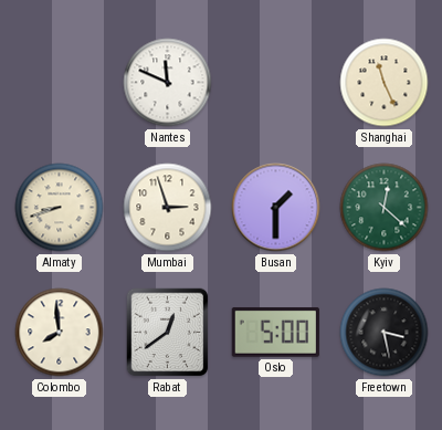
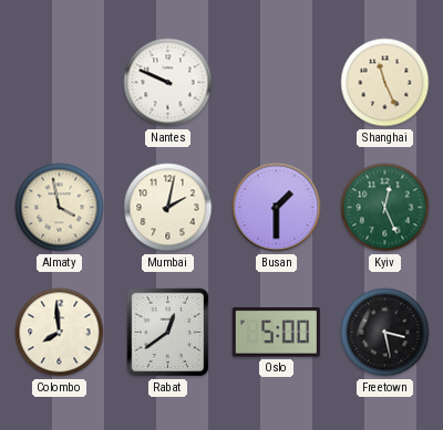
Nantes: 11:49 -> 9:49 (168, 83)
Almaty: 8:42 -> 3:58 (60, 208)
Mumbai: 2:57 -> 2:02 (168, 208)
Kyiv: 12:22 -> 12:26 (385, 208)
